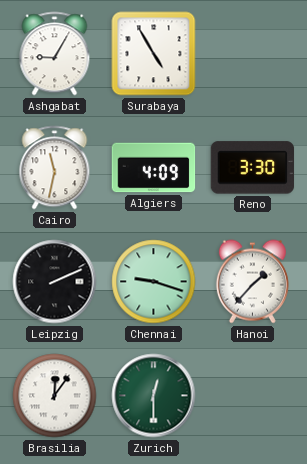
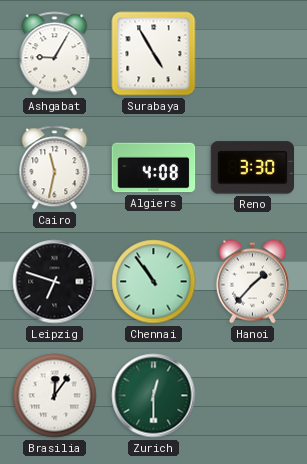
Algiers: 4:09 -> 4:08 (154, 168)
Leipzig: 2:11 -> 6:48 (55, 282)
Chennai: 9:18 -> 10:54 (154, 282)
